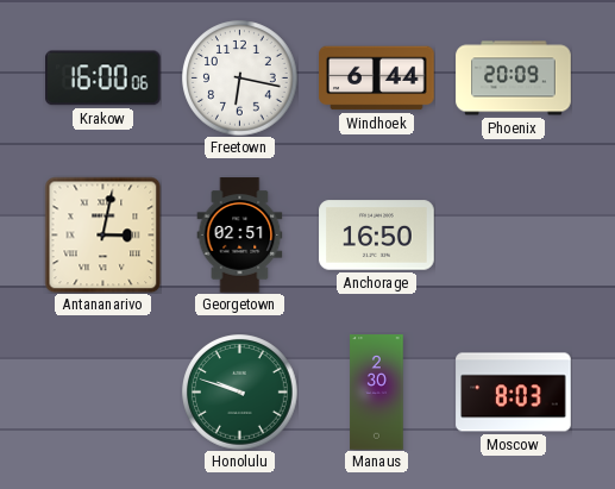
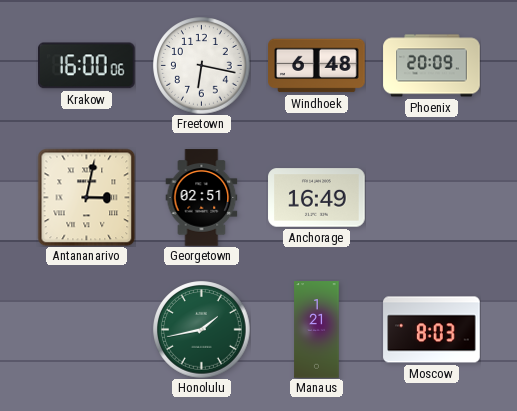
Windhoek: 6:44 -> 6:48 (317, 66)
Anchorage: 16:50 -> 16:49 (317, 198)
Honolulu: 9:48 -> 1:43 (202, 330)
Manaus: 2:30 -> 1:21 (317, 330)
